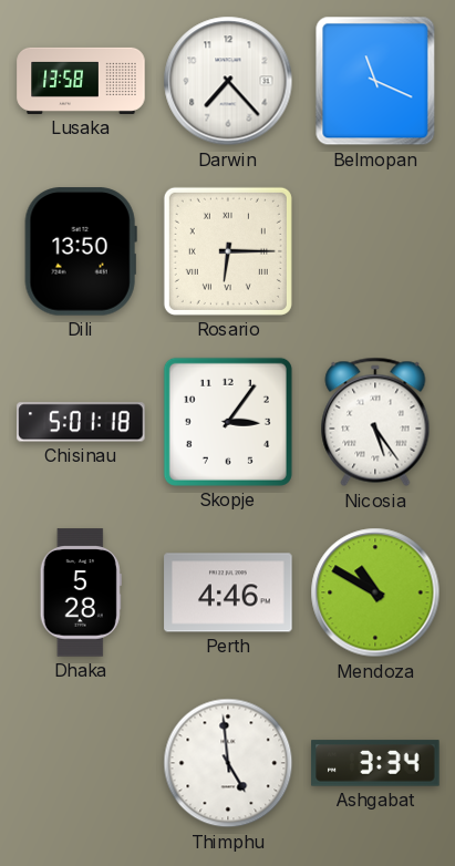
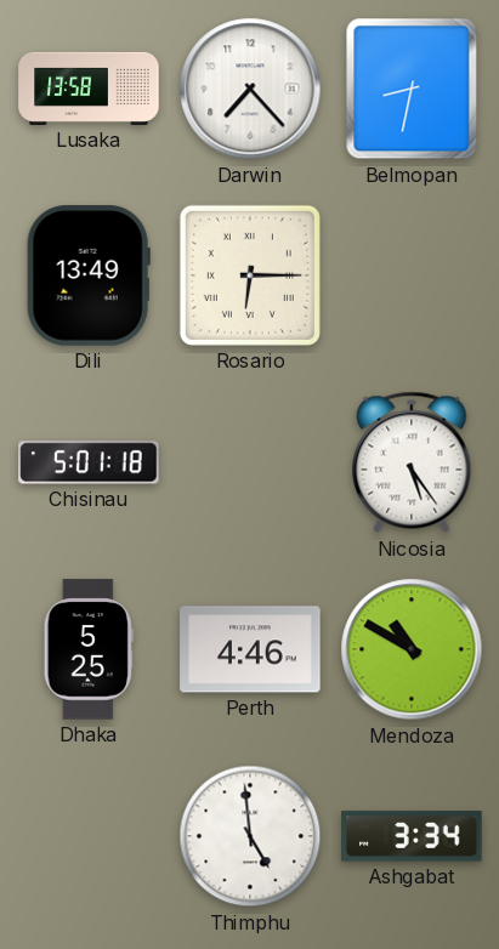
Belmopan: 11:19 -> 8:32 (412, 89)
Dili: 13:50 -> 13:49 (89, 275)
Skopje: 3:06 -> none (228, 422)
Dhaka: 5:28 -> 5:25 (89, 649)
